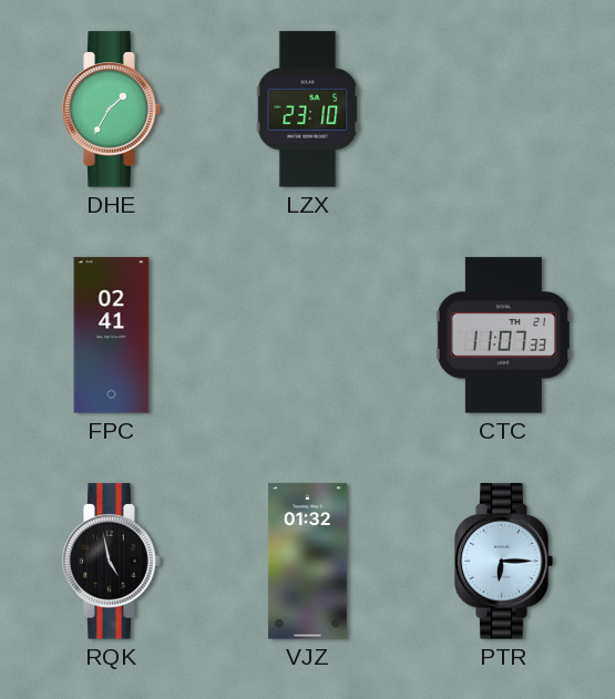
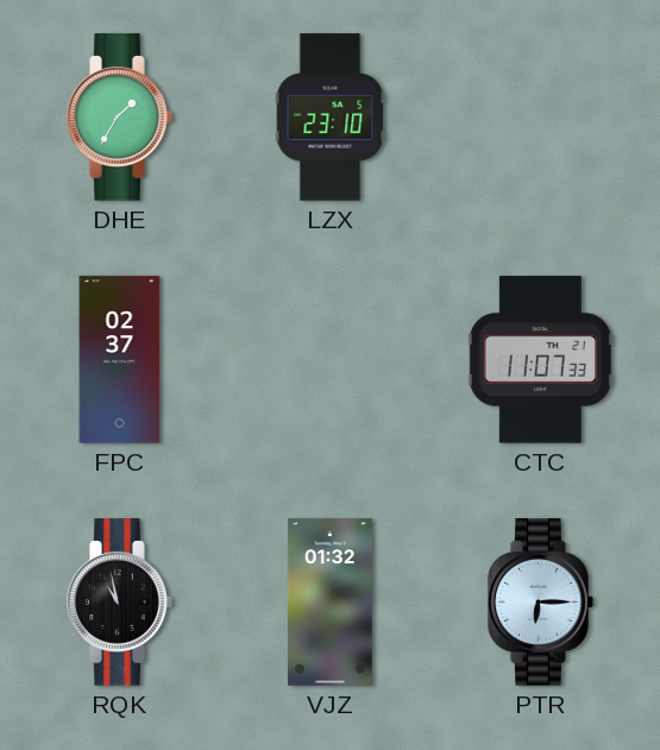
FPC: 02:41 -> 02:37 (120, 360)
RQK: 4:58 -> 10:58 (120, 603)
